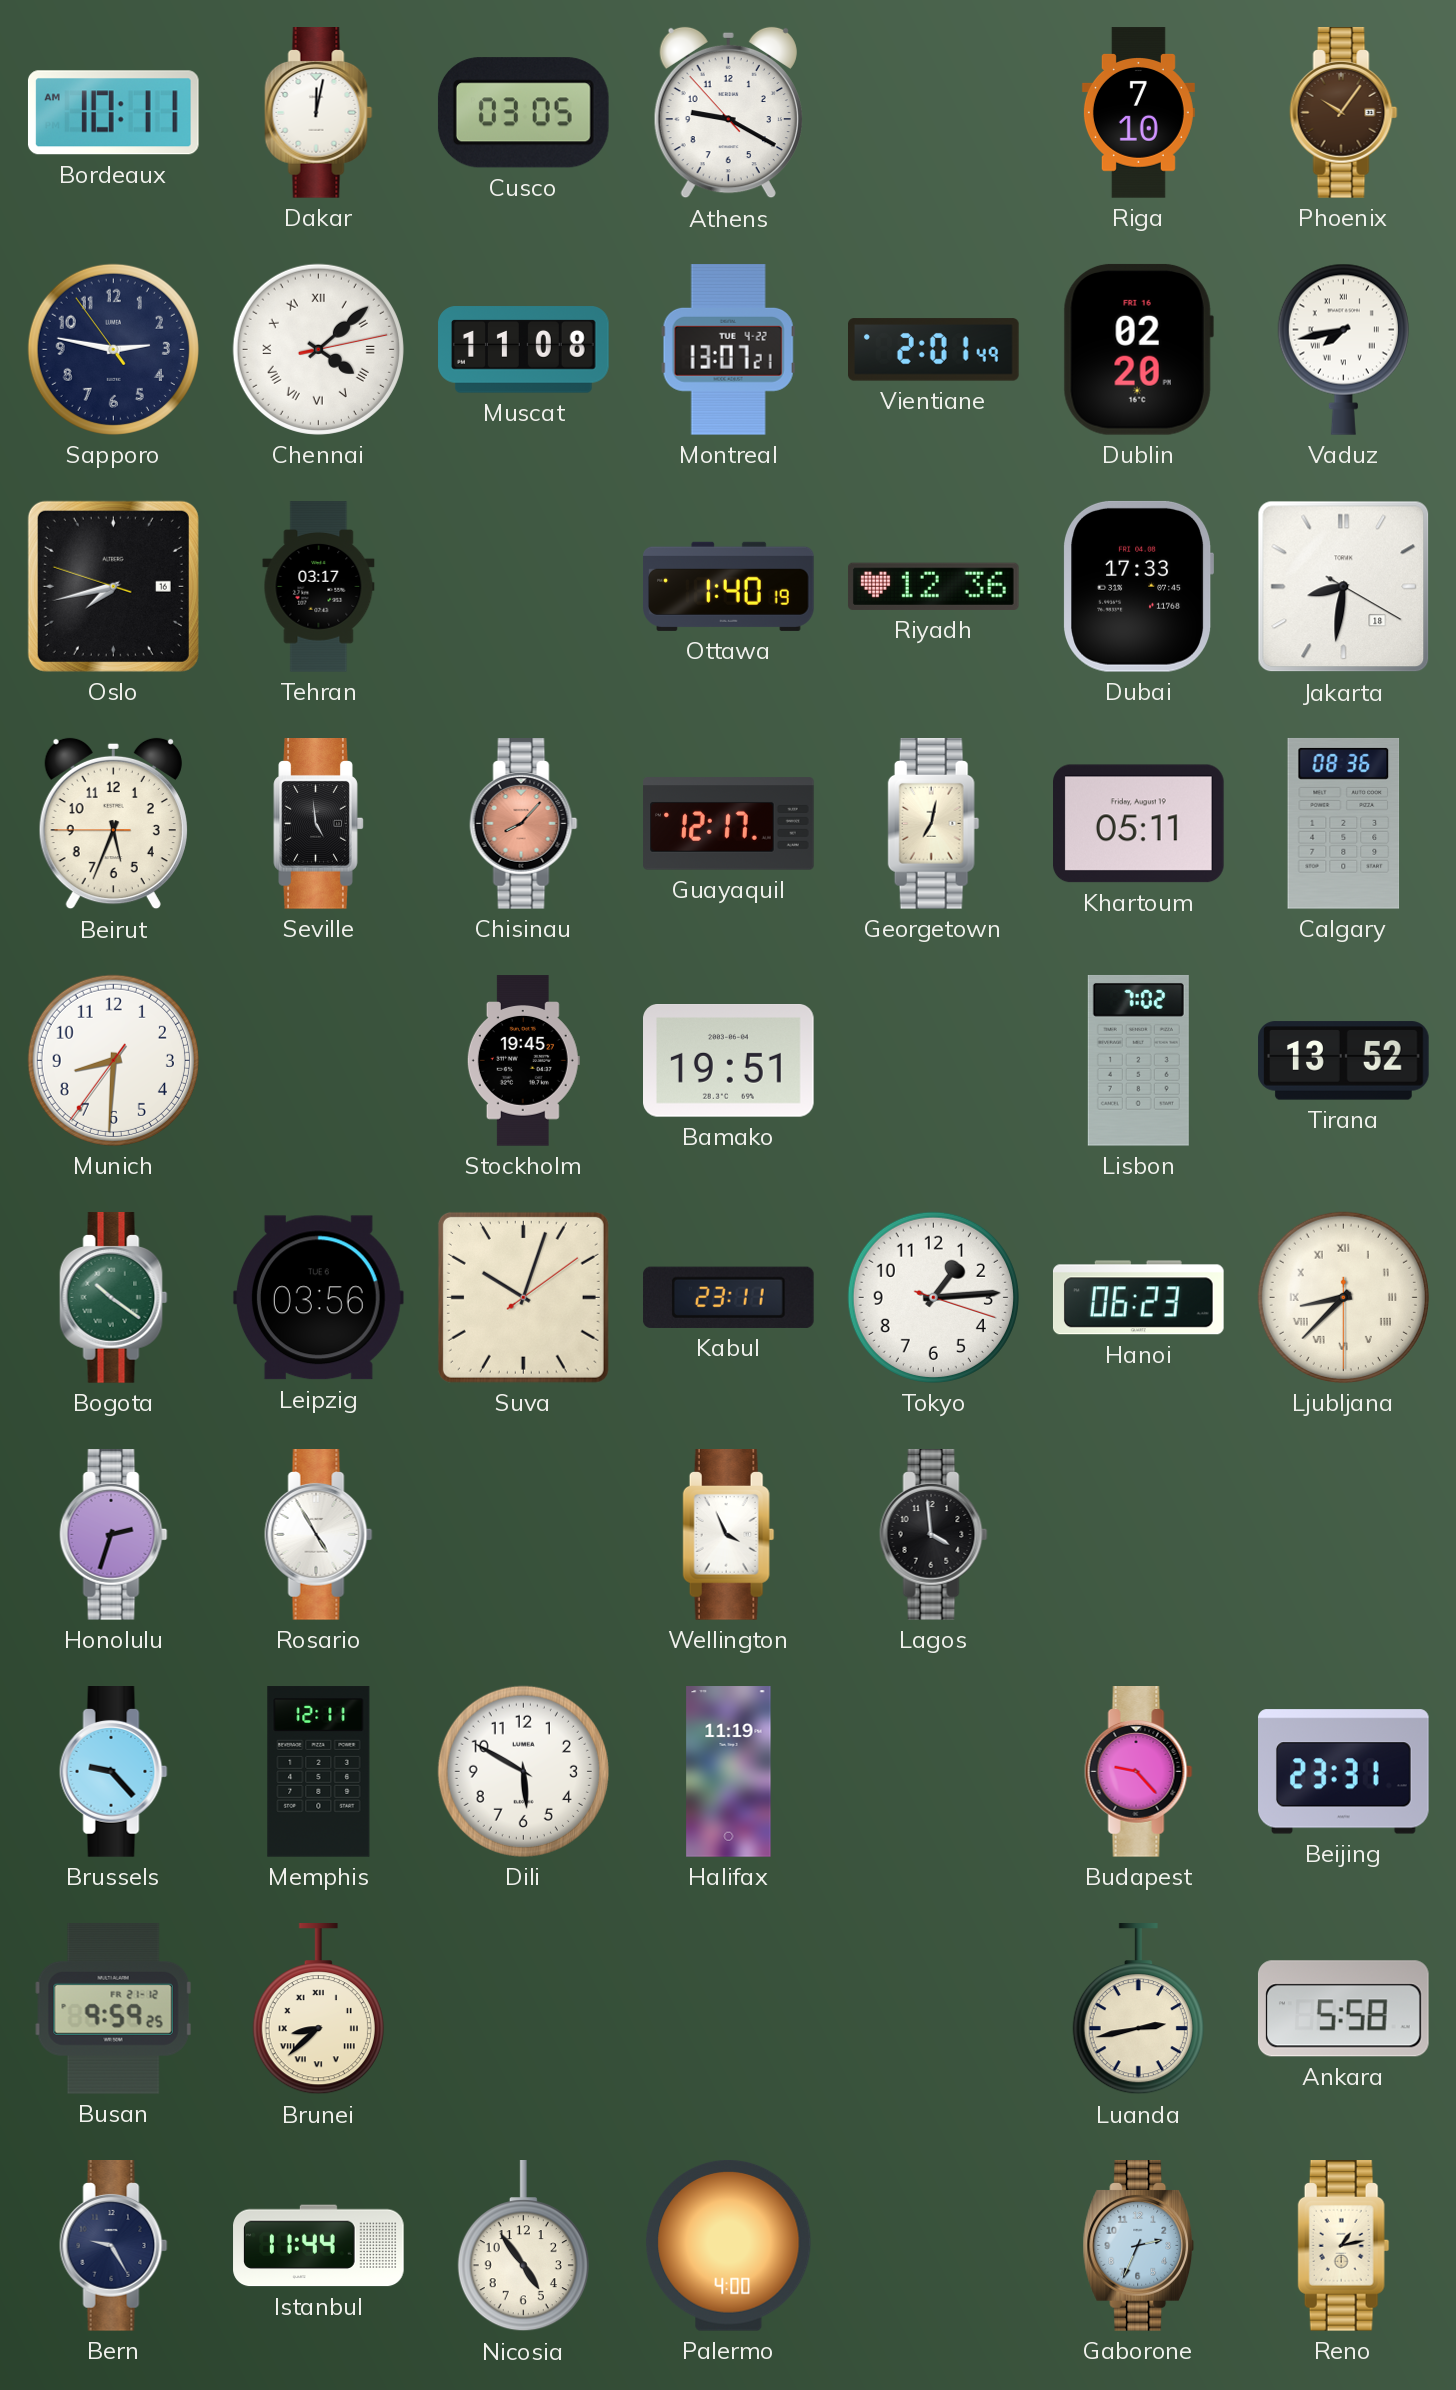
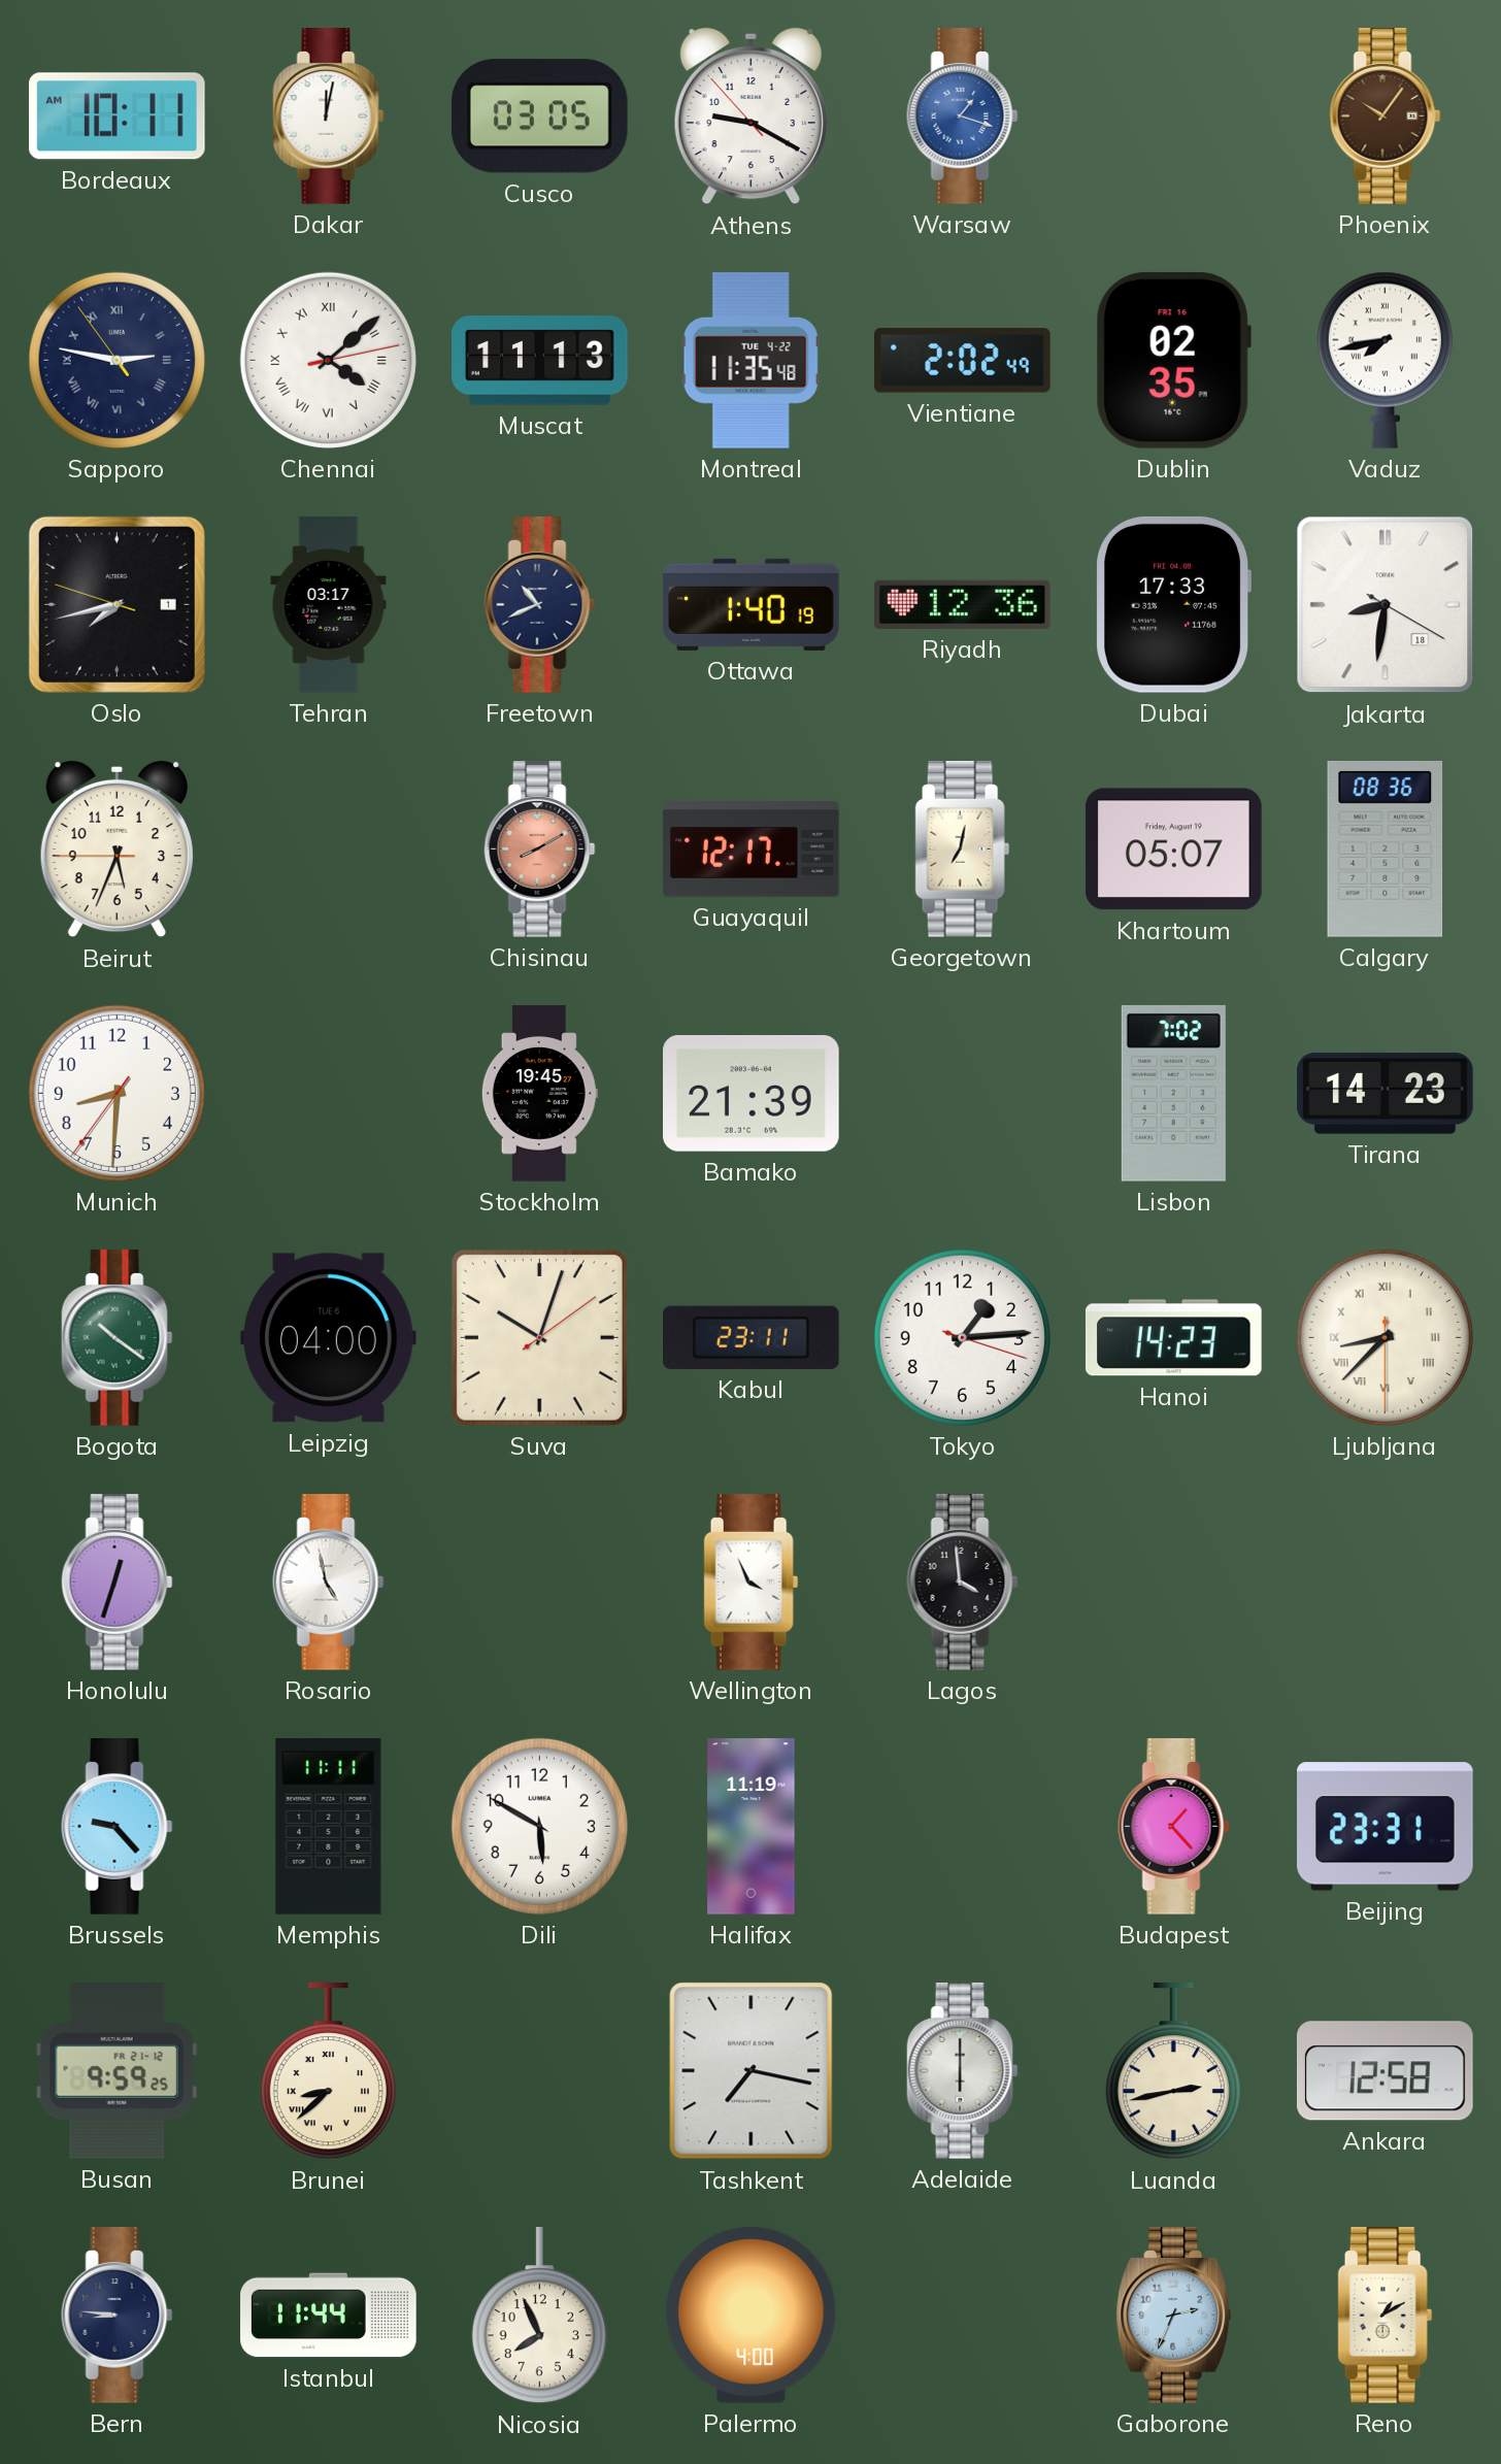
Warsaw: none -> 1:18 (963, 116)
Riga: 7:10 -> none (1138, 113)
Sapporo numerals: Arabic -> Roman (116, 360)
Muscat: 11:08 -> 11:13 (540, 361)
Montreal: 13:07 -> 11:35 (750, 361)
Vientiane: 2:01 -> 2:02 (963, 361)
Dublin: 02:20 -> 02:35 (1173, 360)
Oslo date: 16 -> 1 (116, 604)
Freetown: none -> 10:41 (540, 605)
Seville: 4:59 -> none (319, 824)
Chisinau: 8:07 -> 8:10 (540, 850)
Khartoum: 05:11 -> 05:07 (1174, 850)
Bamako: 19:51 -> 21:39 (752, 1094)
Tirana: 13:52 -> 14:23 (1386, 1094)
Leipzig: 03:56 -> 04:00 (328, 1338)
Hanoi: 06:23 -> 14:23 (1173, 1338)
Honolulu: 2:33 -> 12:33 (118, 1583)
Rosario: 4:55 -> 4:58 (329, 1583)
Memphis: 12:11 -> 11:11 (329, 1827)
Budapest: 9:23 -> 1:23 (1174, 1827)
Tashkent: none -> 7:17 (752, 2071)
Adelaide: none -> 6:00 (963, 2071)
Ankara: 5:58 -> 12:58 (1385, 2071)
Bern: 9:25 -> 8:46 (118, 2316)
Nicosia: 4:54 -> 7:56 (539, 2317)
Reno: 1:13 -> 1:10 (1386, 2316)
